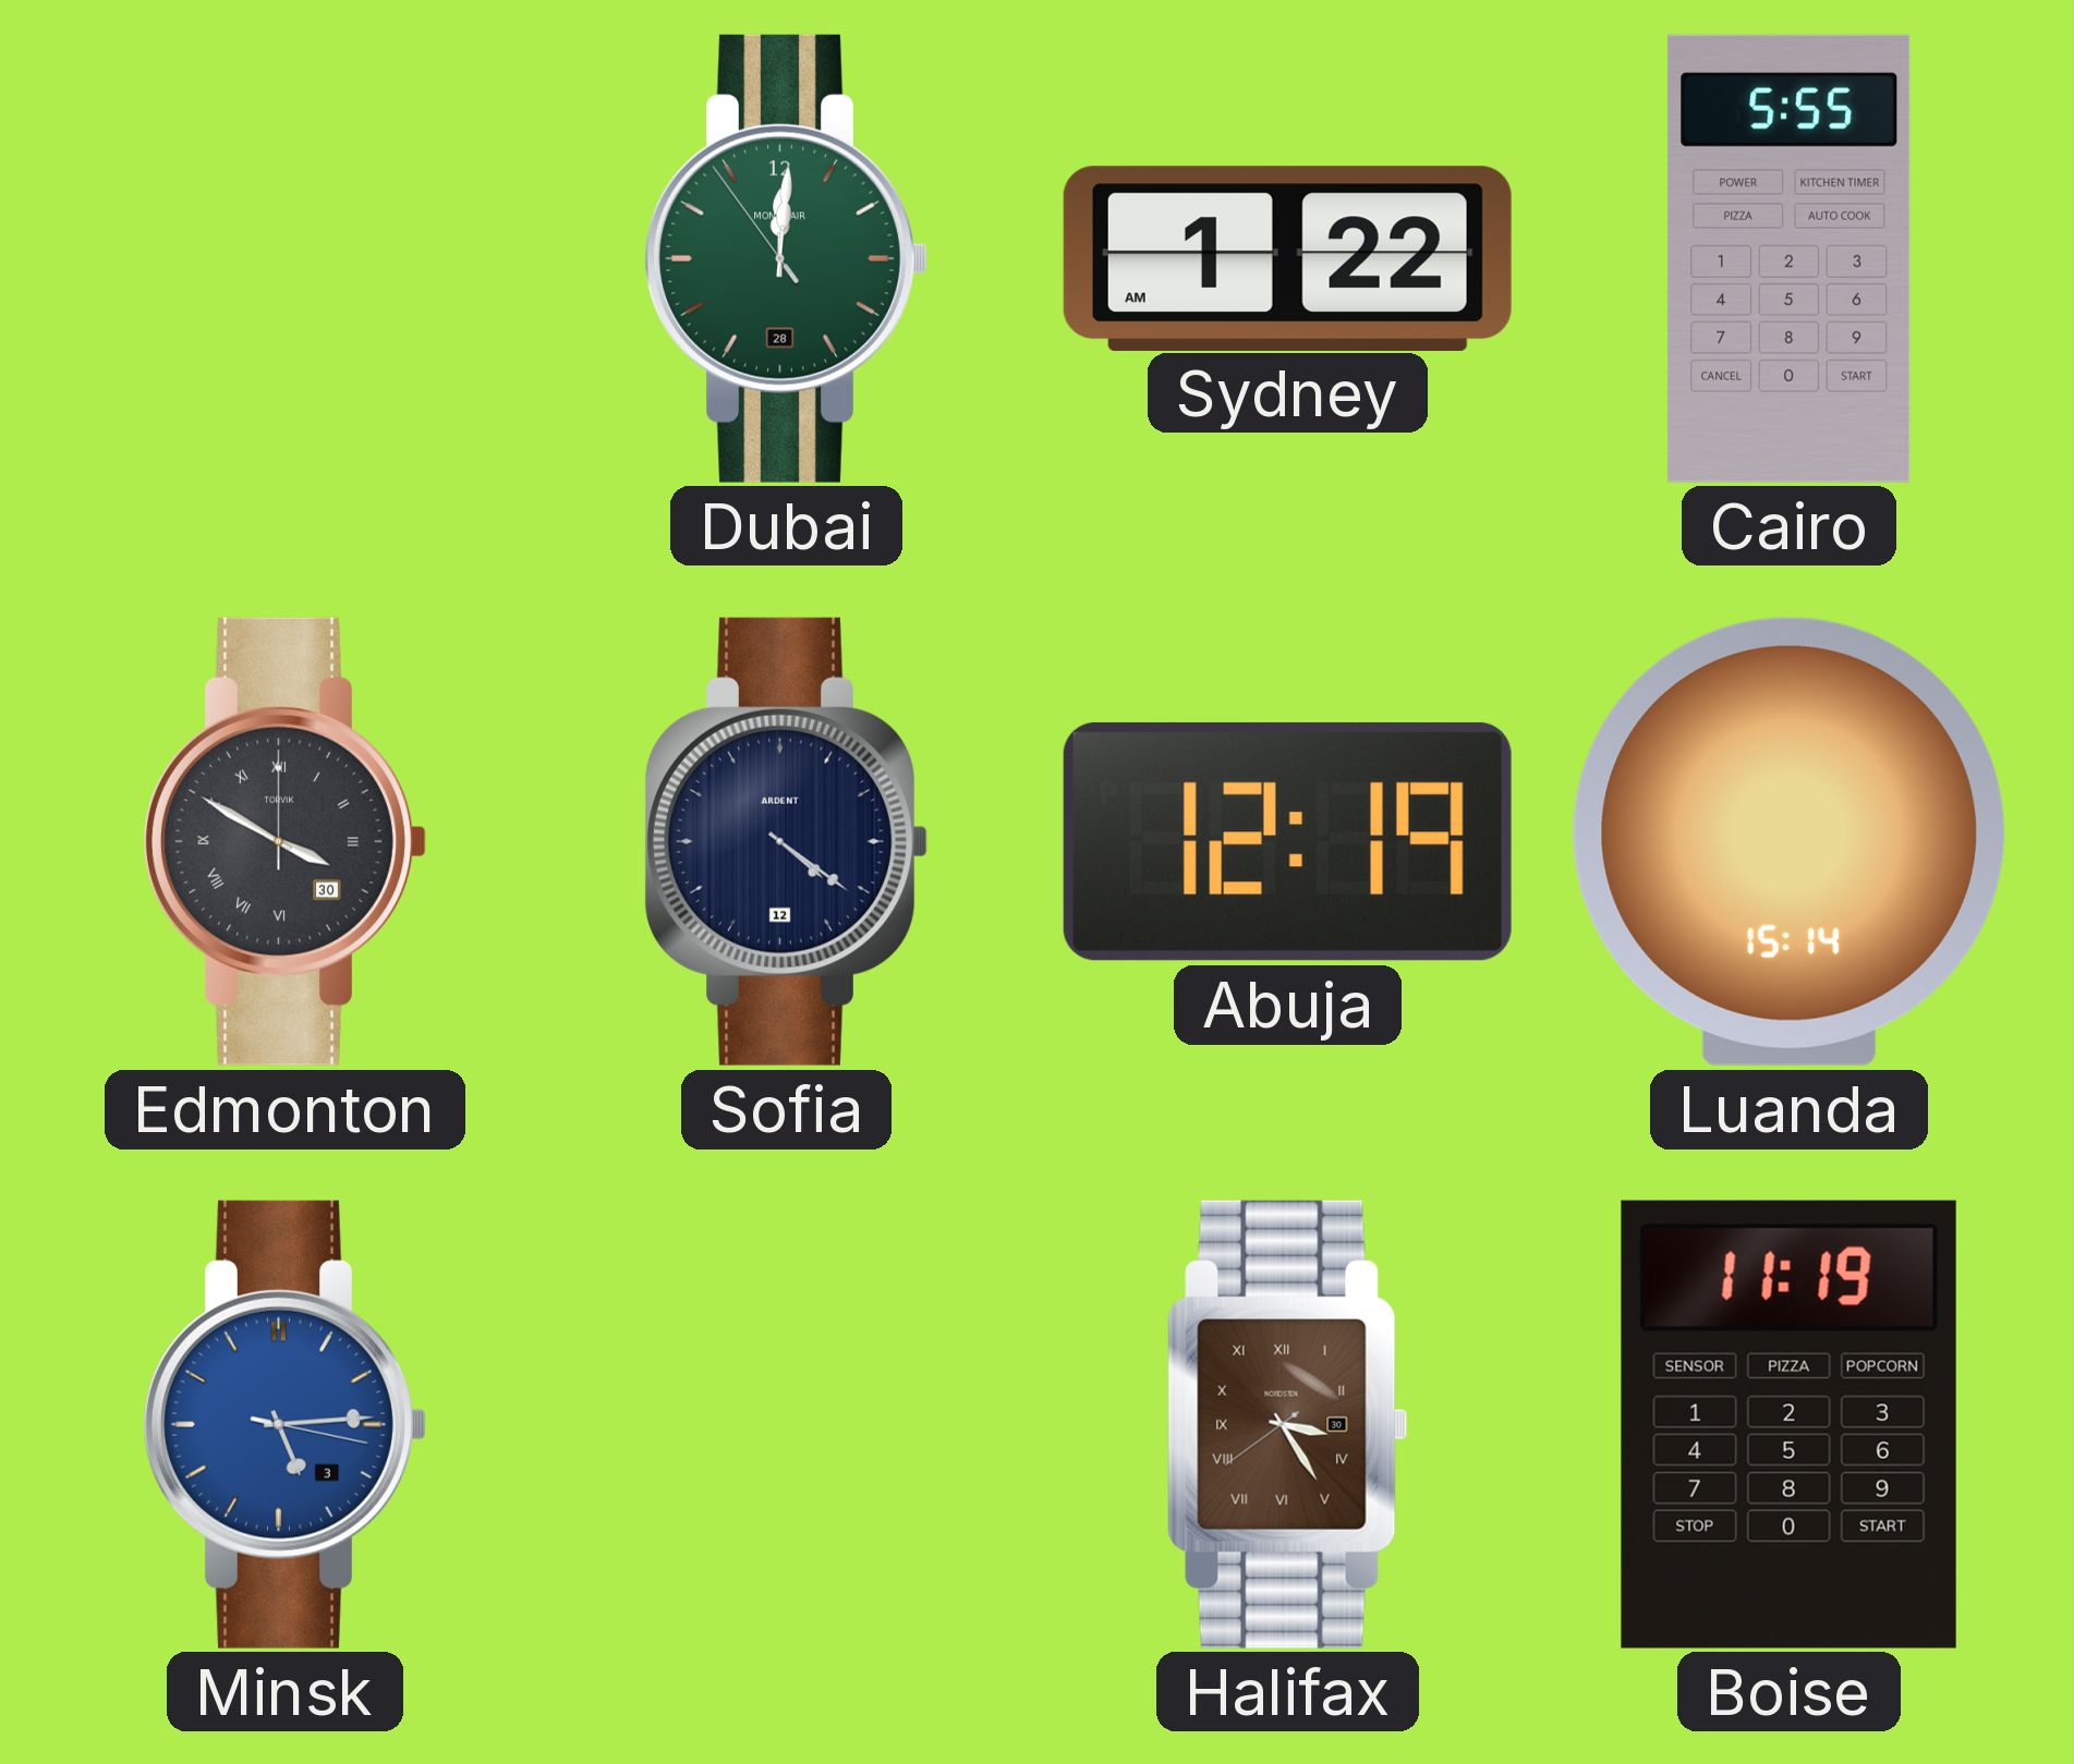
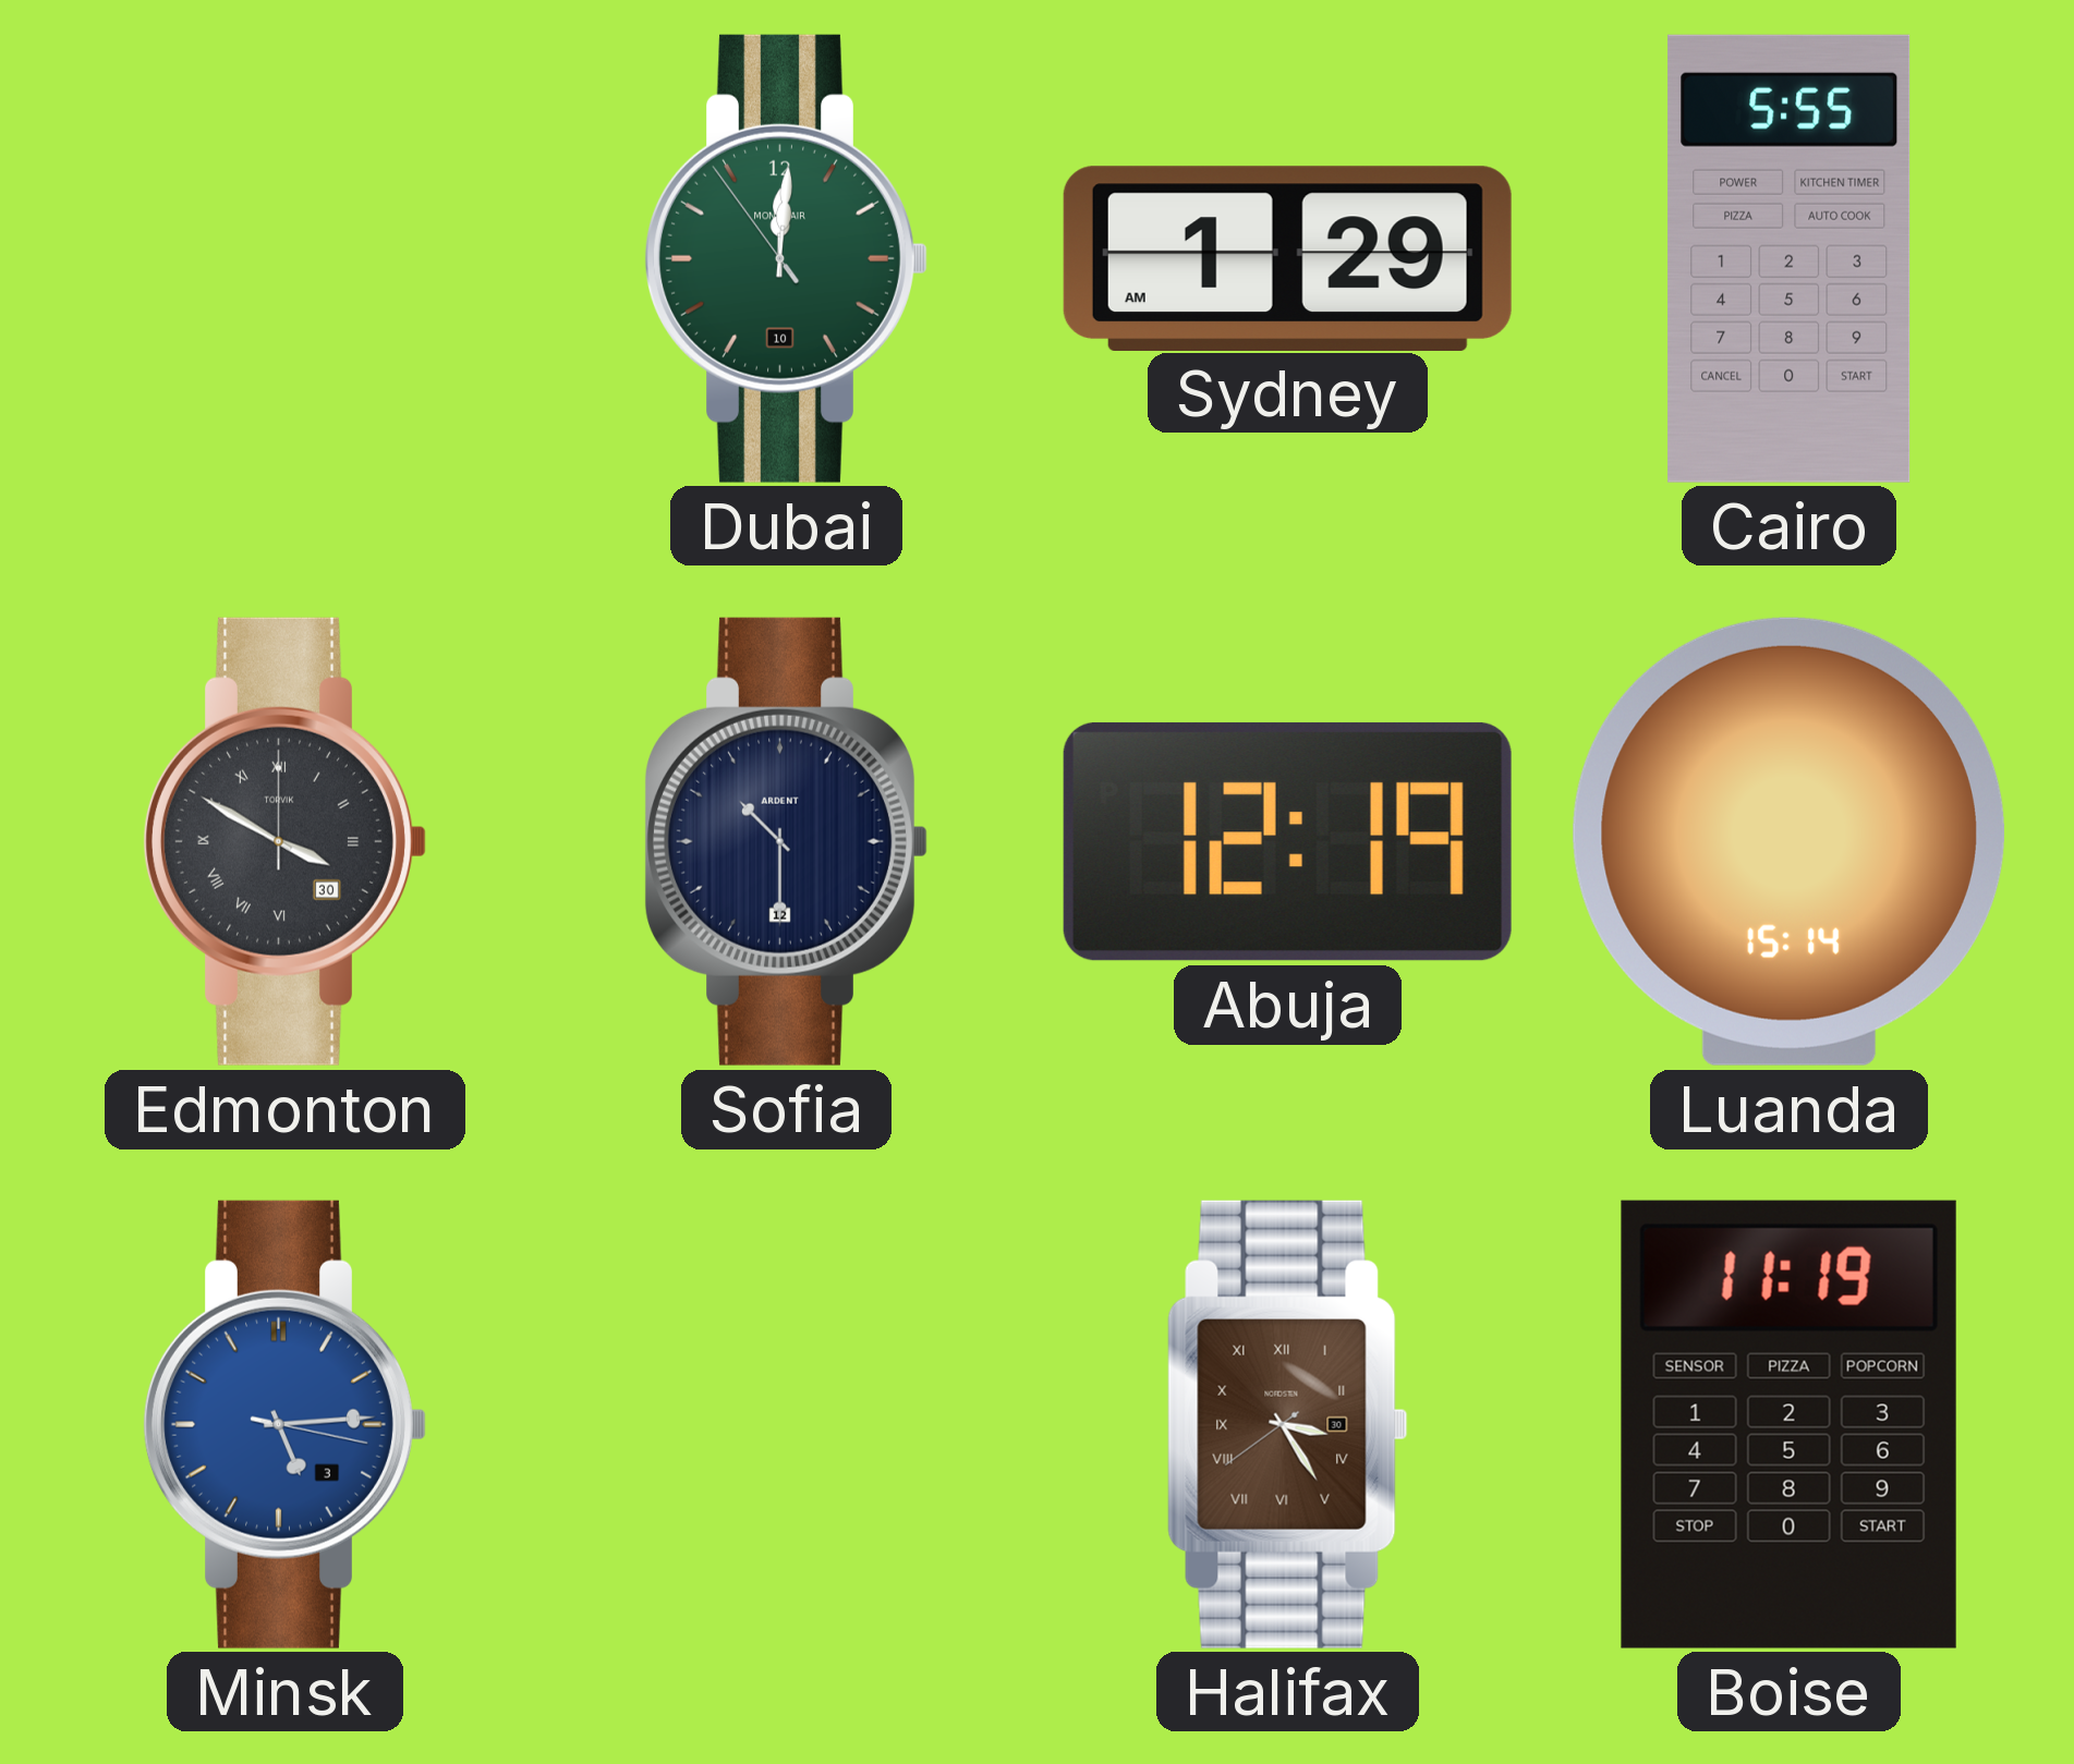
Dubai date: 28 -> 10 (787, 258)
Sydney: 1:22 -> 1:29 (1287, 258)
Sofia: 4:21 -> 10:30 (787, 841)
